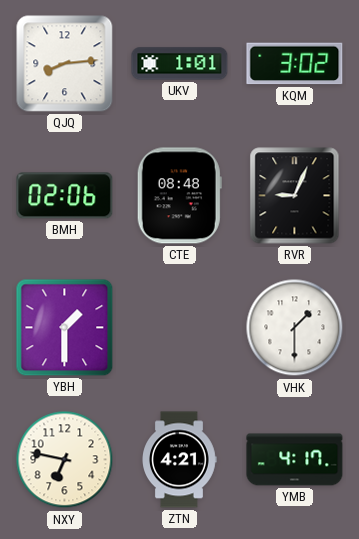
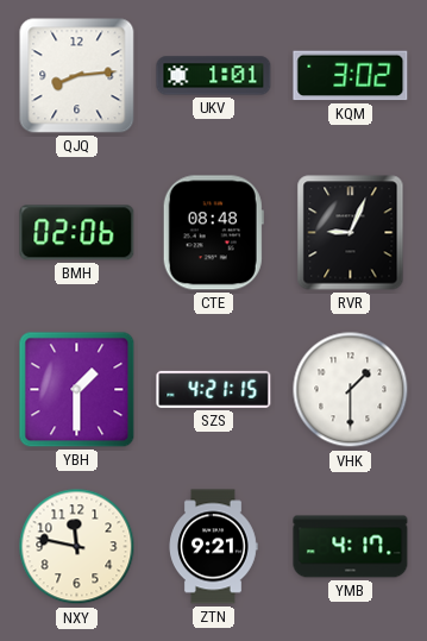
SZS: none -> 4:21 (214, 389)
NXY: 6:47 -> 11:47 (77, 547)
ZTN: 4:21 -> 9:21 (213, 547)
